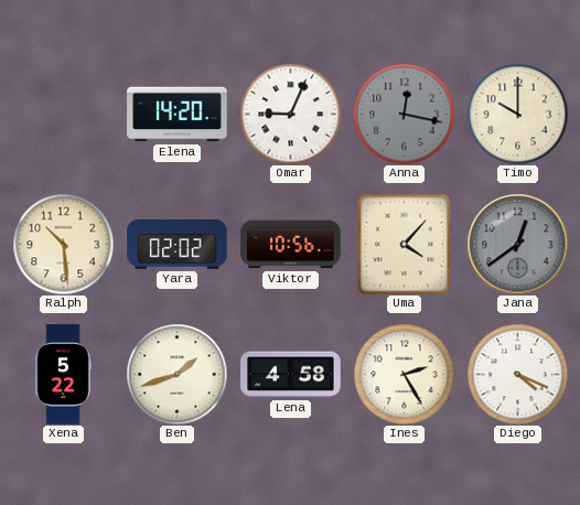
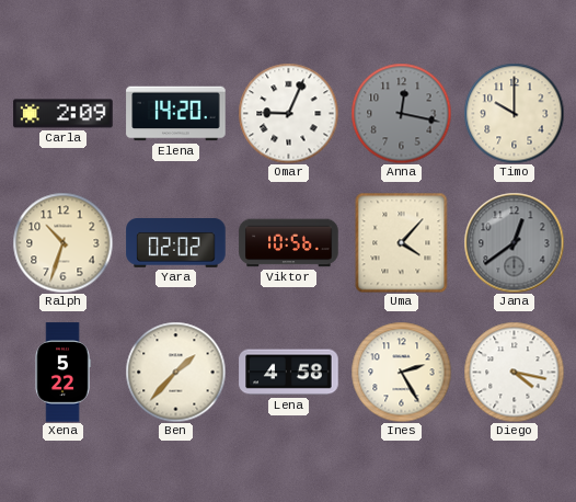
Carla: none -> 2:09 (64, 114)
Ralph: 10:29 -> 10:33 (62, 242)
Ben: 1:42 -> 1:37 (175, 372)
Diego: 4:19 -> 4:17 (514, 372)
